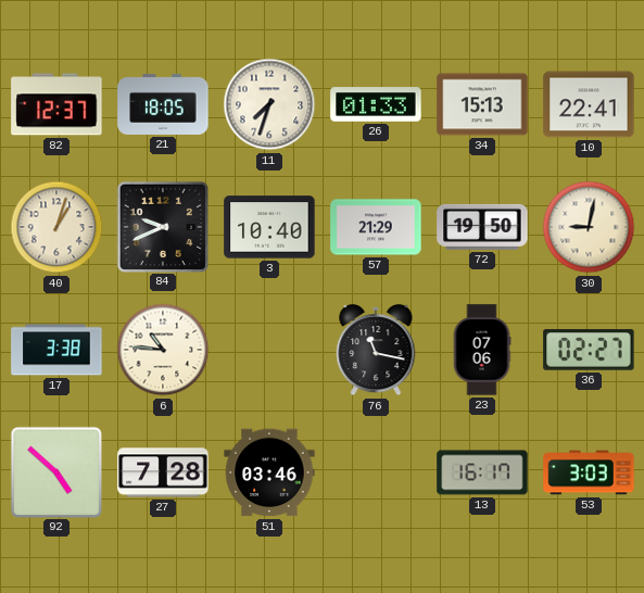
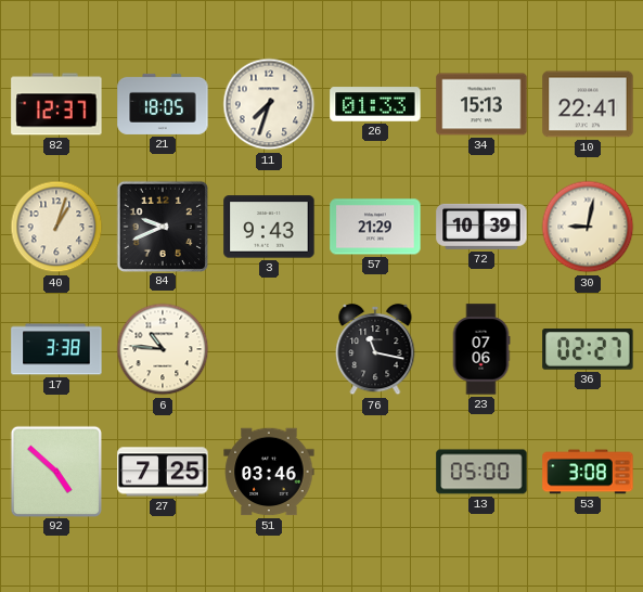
3: 10:40 -> 9:43 (269, 227)
72: 19:50 -> 10:39 (481, 227)
27: 7:28 -> 7:25 (163, 472)
13: 16:17 -> 05:00 (481, 472)
53: 3:03 -> 3:08 (588, 472)
